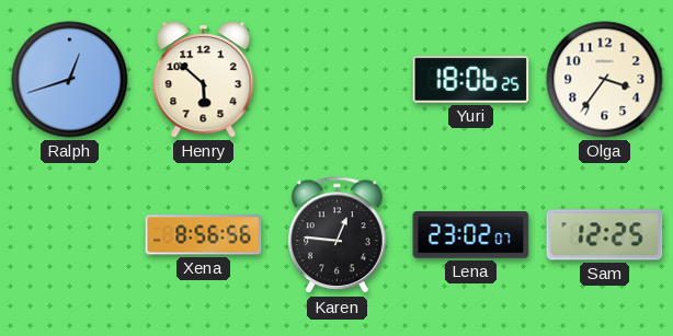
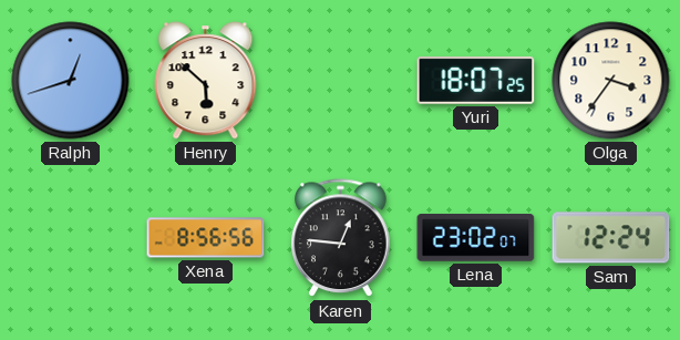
Yuri: 18:06 -> 18:07 (476, 80)
Sam: 12:25 -> 12:24 (611, 238)
